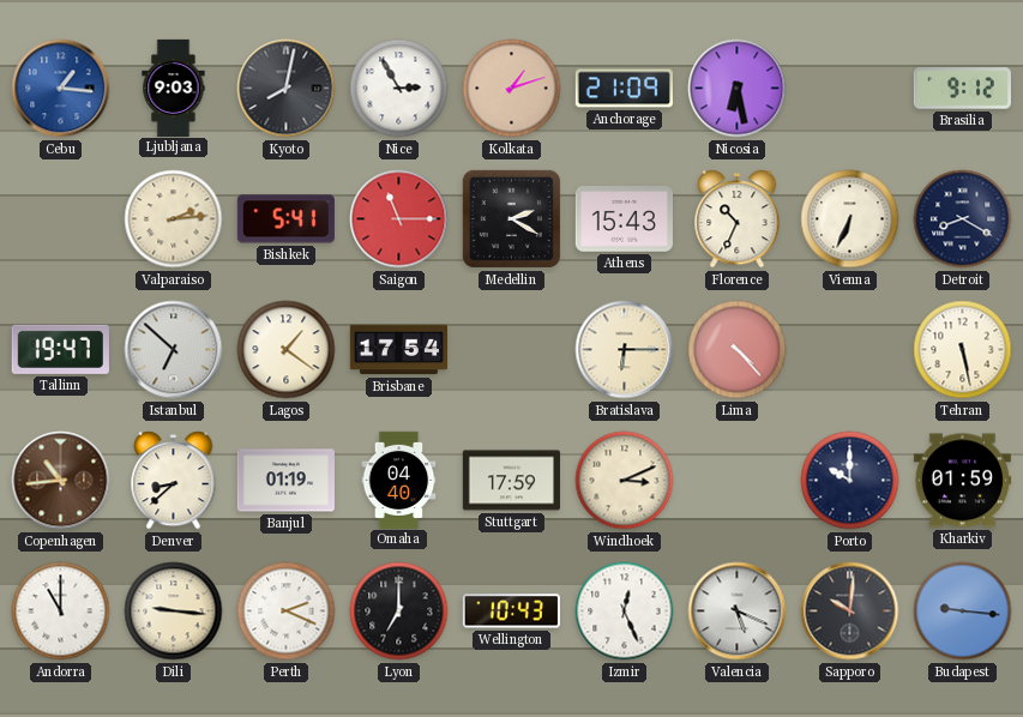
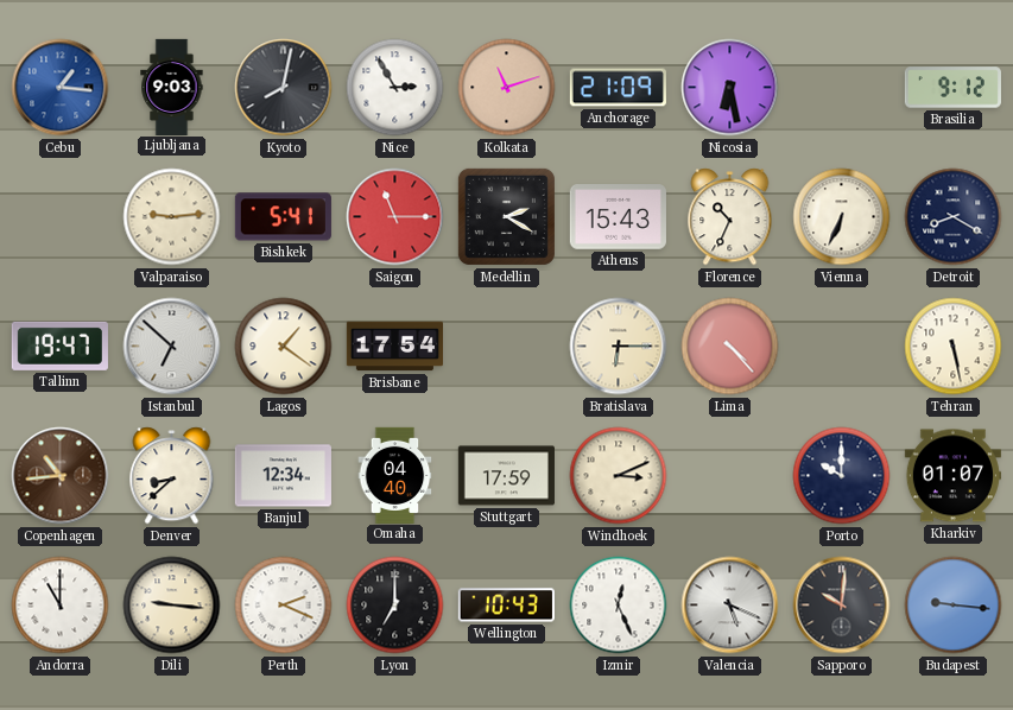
Kolkata: 1:12 -> 11:12 (507, 88)
Valparaiso: 2:14 -> 9:14 (172, 217)
Banjul: 01:19 -> 12:34 (283, 476)
Kharkiv: 01:59 -> 01:07 (952, 476)
